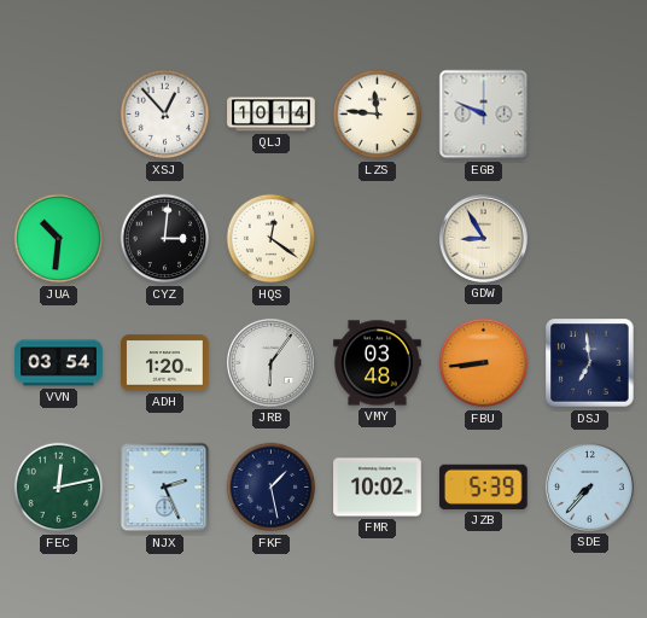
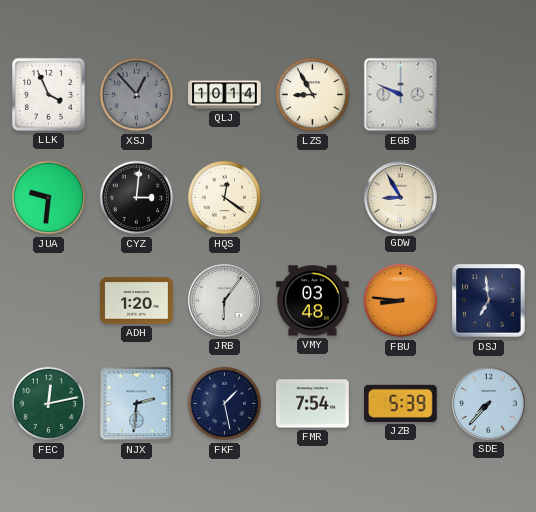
LLK: none -> 3:56 (48, 94)
XSJ dial: white -> grey (137, 95)
LZS: 11:46 -> 8:55 (313, 95)
JUA: 10:31 -> 9:31 (49, 198)
VVN: 03:54 -> none (59, 363)
FBU: 8:44 -> 8:46 (401, 301)
NJX: 2:26 -> 2:31 (137, 404)
FMR: 10:02 -> 7:54 (313, 404)
